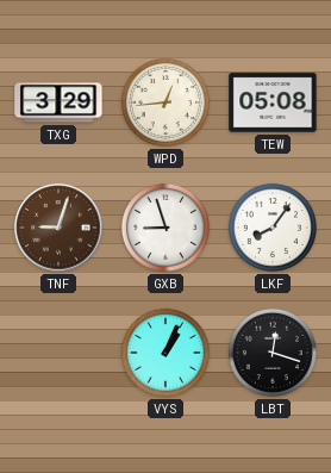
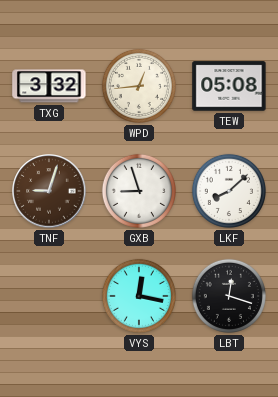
TXG: 3:29 -> 3:32 (49, 86)
LKF: 8:06 -> 8:08 (229, 191)
VYS: 1:04 -> 12:17 (139, 296)
